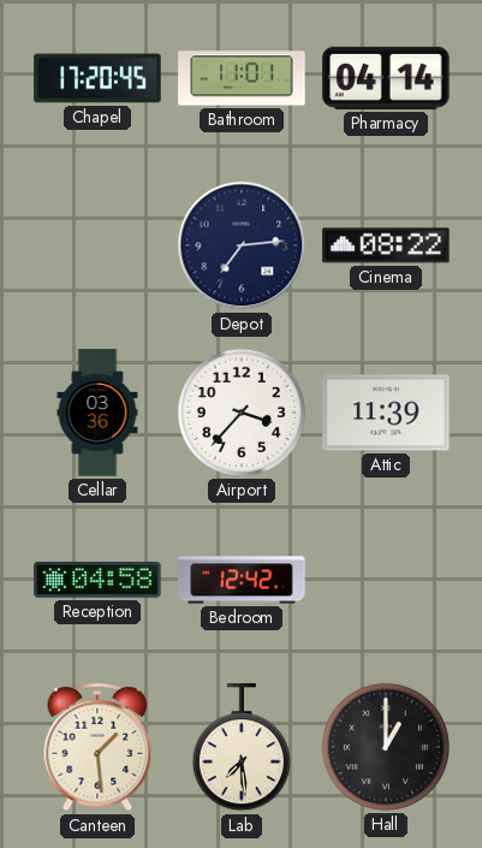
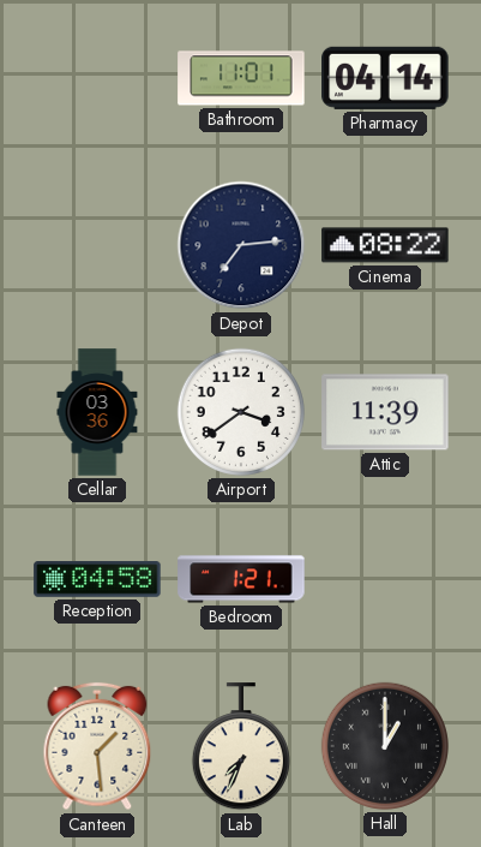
Chapel: 17:20 -> none (97, 78)
Airport: 3:37 -> 3:39 (241, 412)
Bedroom: 12:42 -> 1:21 (241, 579)
Lab: 7:29 -> 7:34 (241, 747)
